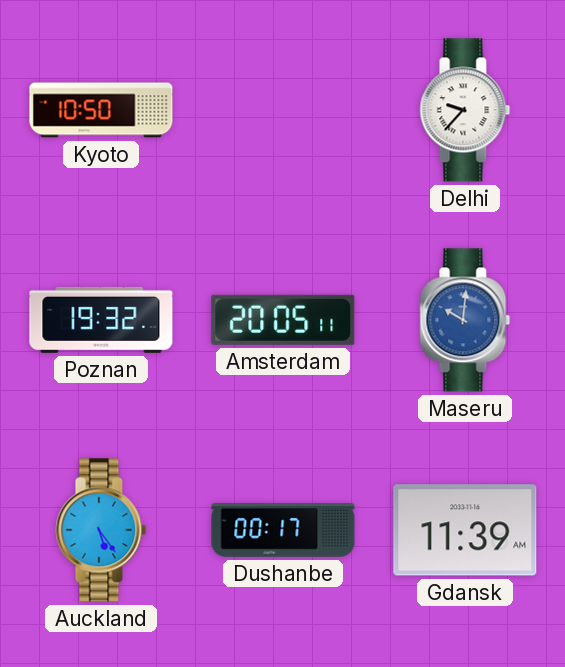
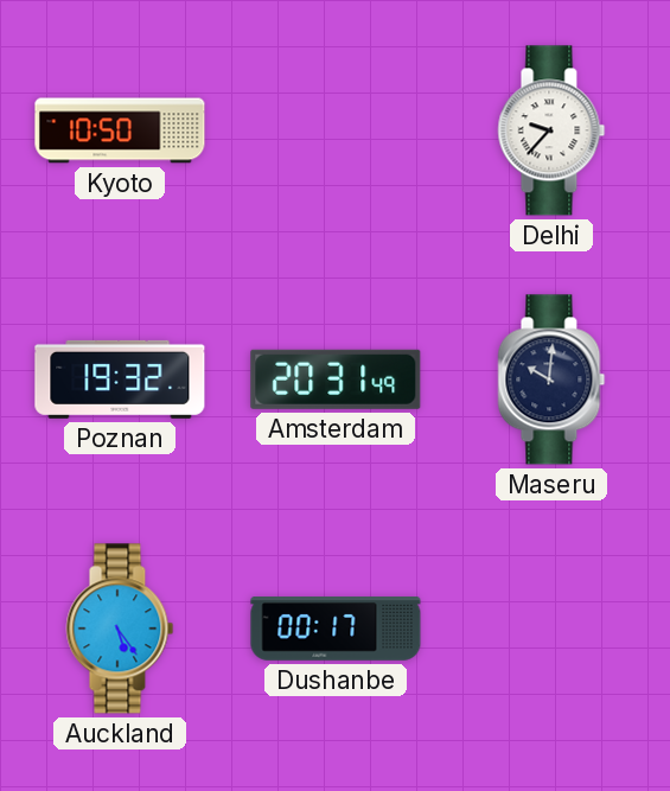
Amsterdam: 20:05 -> 20:31 (336, 379)
Maseru dial: blue -> navy (551, 379)
Gdansk: 11:39 -> none (465, 530)
